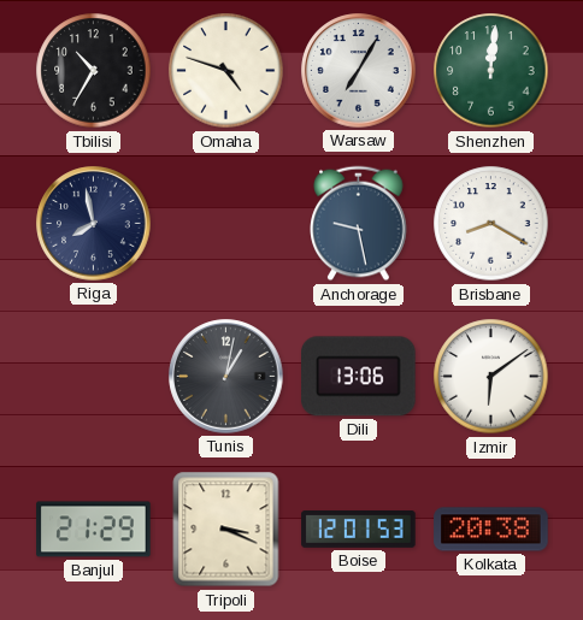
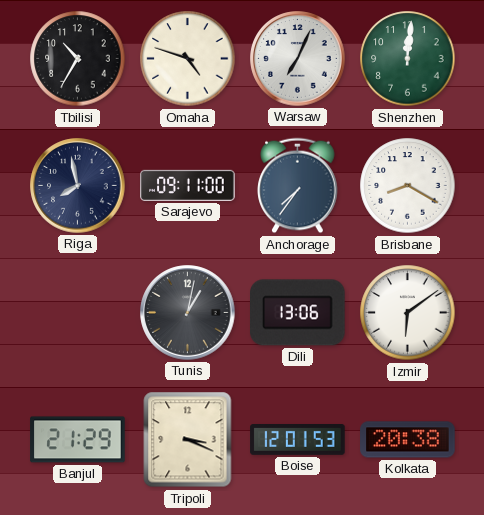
Warsaw: 7:05 -> 7:04 (298, 59)
Sarajevo: none -> 09:11 (188, 185)
Anchorage: 9:28 -> 7:36 (298, 186)
